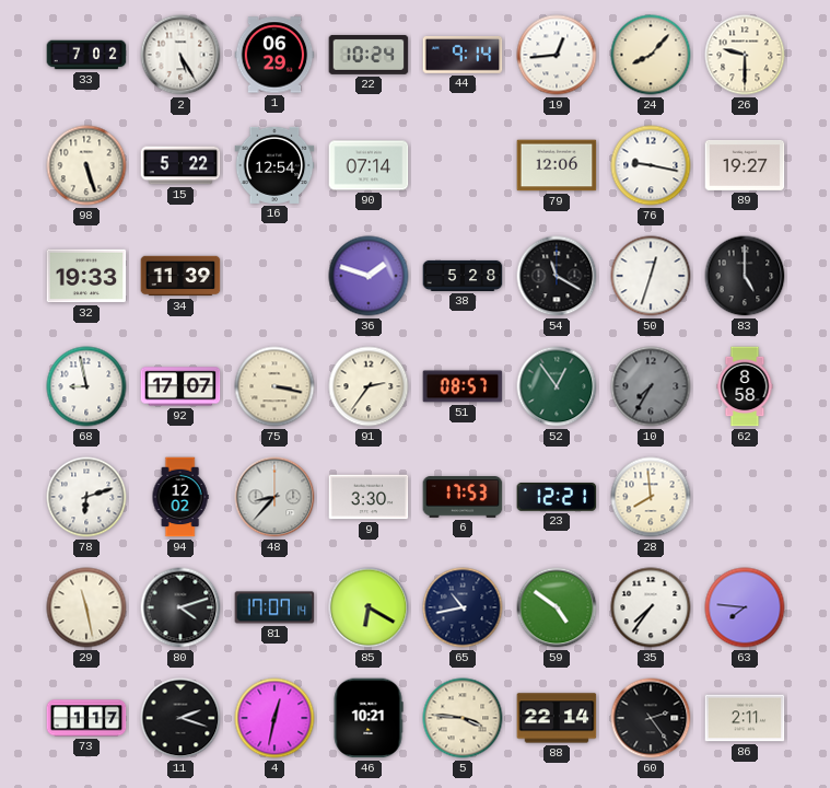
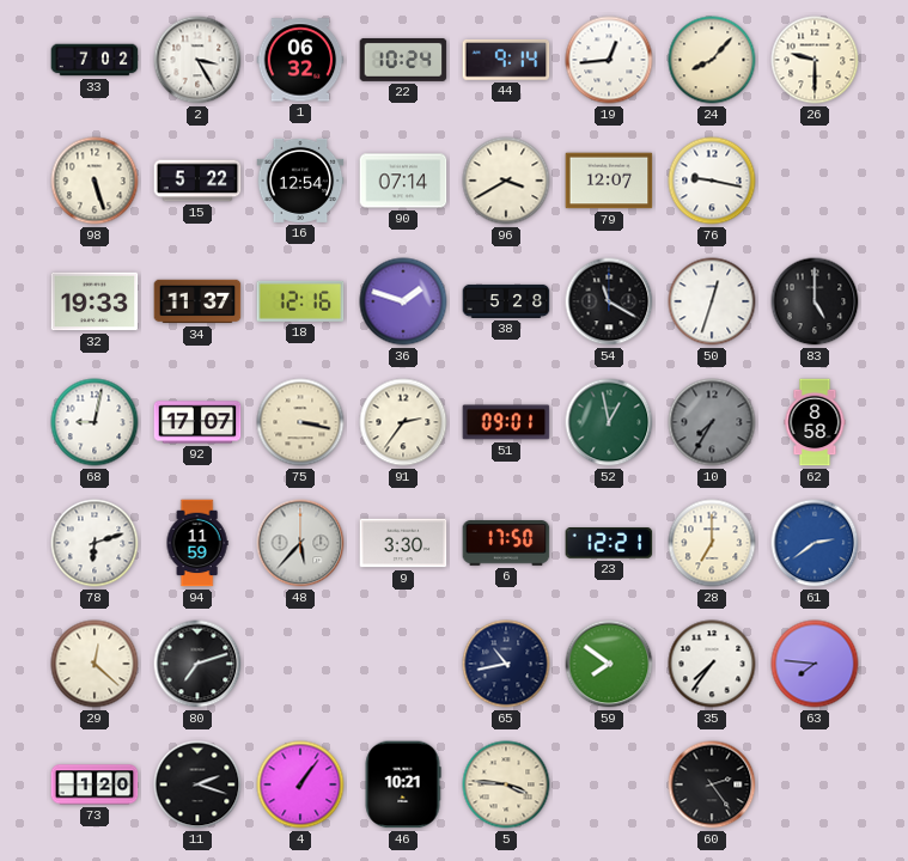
2: 5:25 -> 3:25 (197, 60)
1: 06:29 -> 06:32 (300, 60)
96: none -> 3:40 (506, 181)
79: 12:06 -> 12:07 (609, 181)
89: 19:27 -> none (745, 165)
34: 11:39 -> 11:37 (197, 301)
18: none -> 12:16 (300, 301)
68: 8:58 -> 9:02 (95, 422)
51: 08:57 -> 09:01 (506, 422)
52: 12:54 -> 12:58 (609, 422)
94: 12:02 -> 11:59 (197, 543)
48: 8:37 -> 5:37 (300, 543)
6: 17:53 -> 17:50 (506, 543)
28: 7:59 -> 7:00 (712, 543)
61: none -> 2:39 (815, 543)
29: 11:28 -> 12:22 (95, 664)
80: 4:12 -> 7:12 (197, 664)
81: 17:07 -> none (274, 607)
85: 6:20 -> none (369, 607)
59: 4:51 -> 7:51 (609, 664)
73: 1:17 -> 1:20 (95, 784)
4: 12:32 -> 1:06 (300, 784)
88: 22:14 -> none (557, 718)
86: 2:11 -> none (745, 718)
